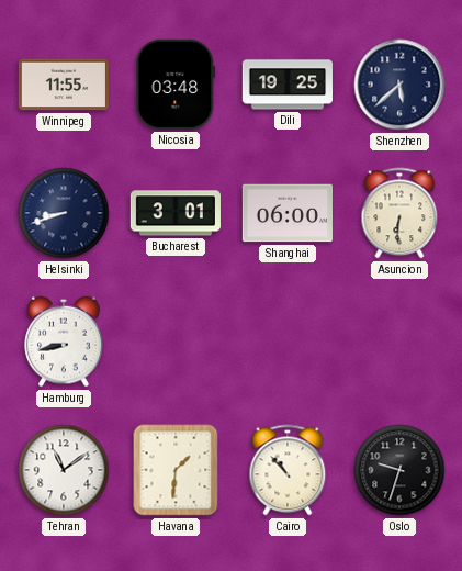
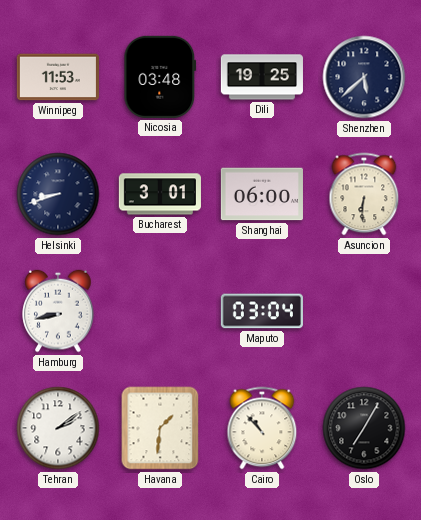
Winnipeg: 11:55 -> 11:53 (58, 77)
Maputo: none -> 03:04 (262, 311)
Tehran: 11:09 -> 2:09 (58, 428)
Oslo: 9:33 -> 7:05 (364, 428)
